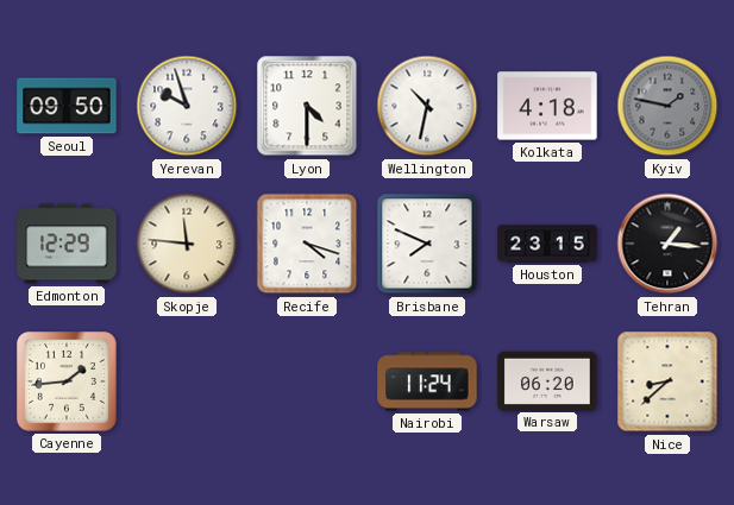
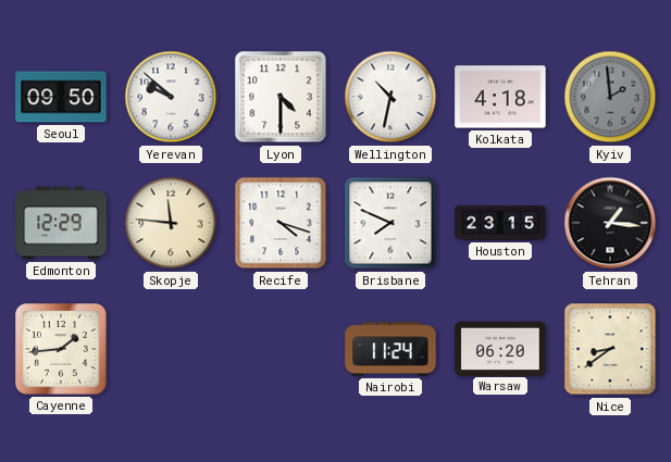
Yerevan: 9:57 -> 9:52 (171, 97)
Kyiv: 1:47 -> 1:59 (610, 97)
Nice: 8:38 -> 8:39 (610, 349)
